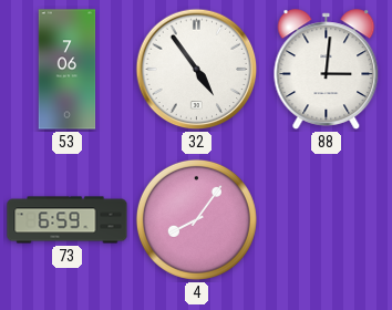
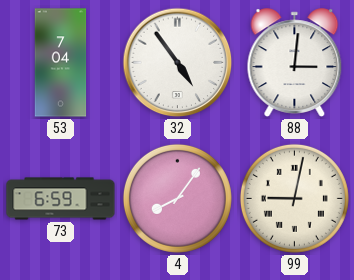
53: 7:06 -> 7:04 (61, 63)
99: none -> 9:02 (294, 198)
